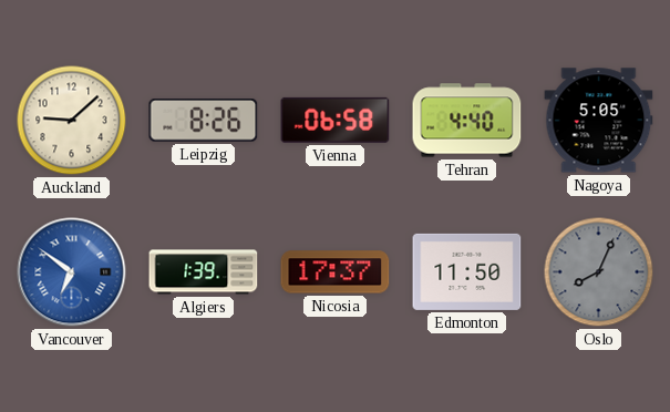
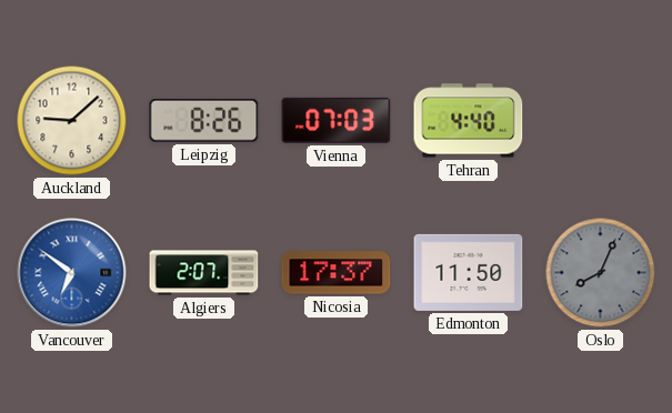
Vienna: 06:58 -> 07:03 (337, 120)
Nagoya: 5:05 -> none (599, 121)
Algiers: 1:39 -> 2:07 (204, 273)
